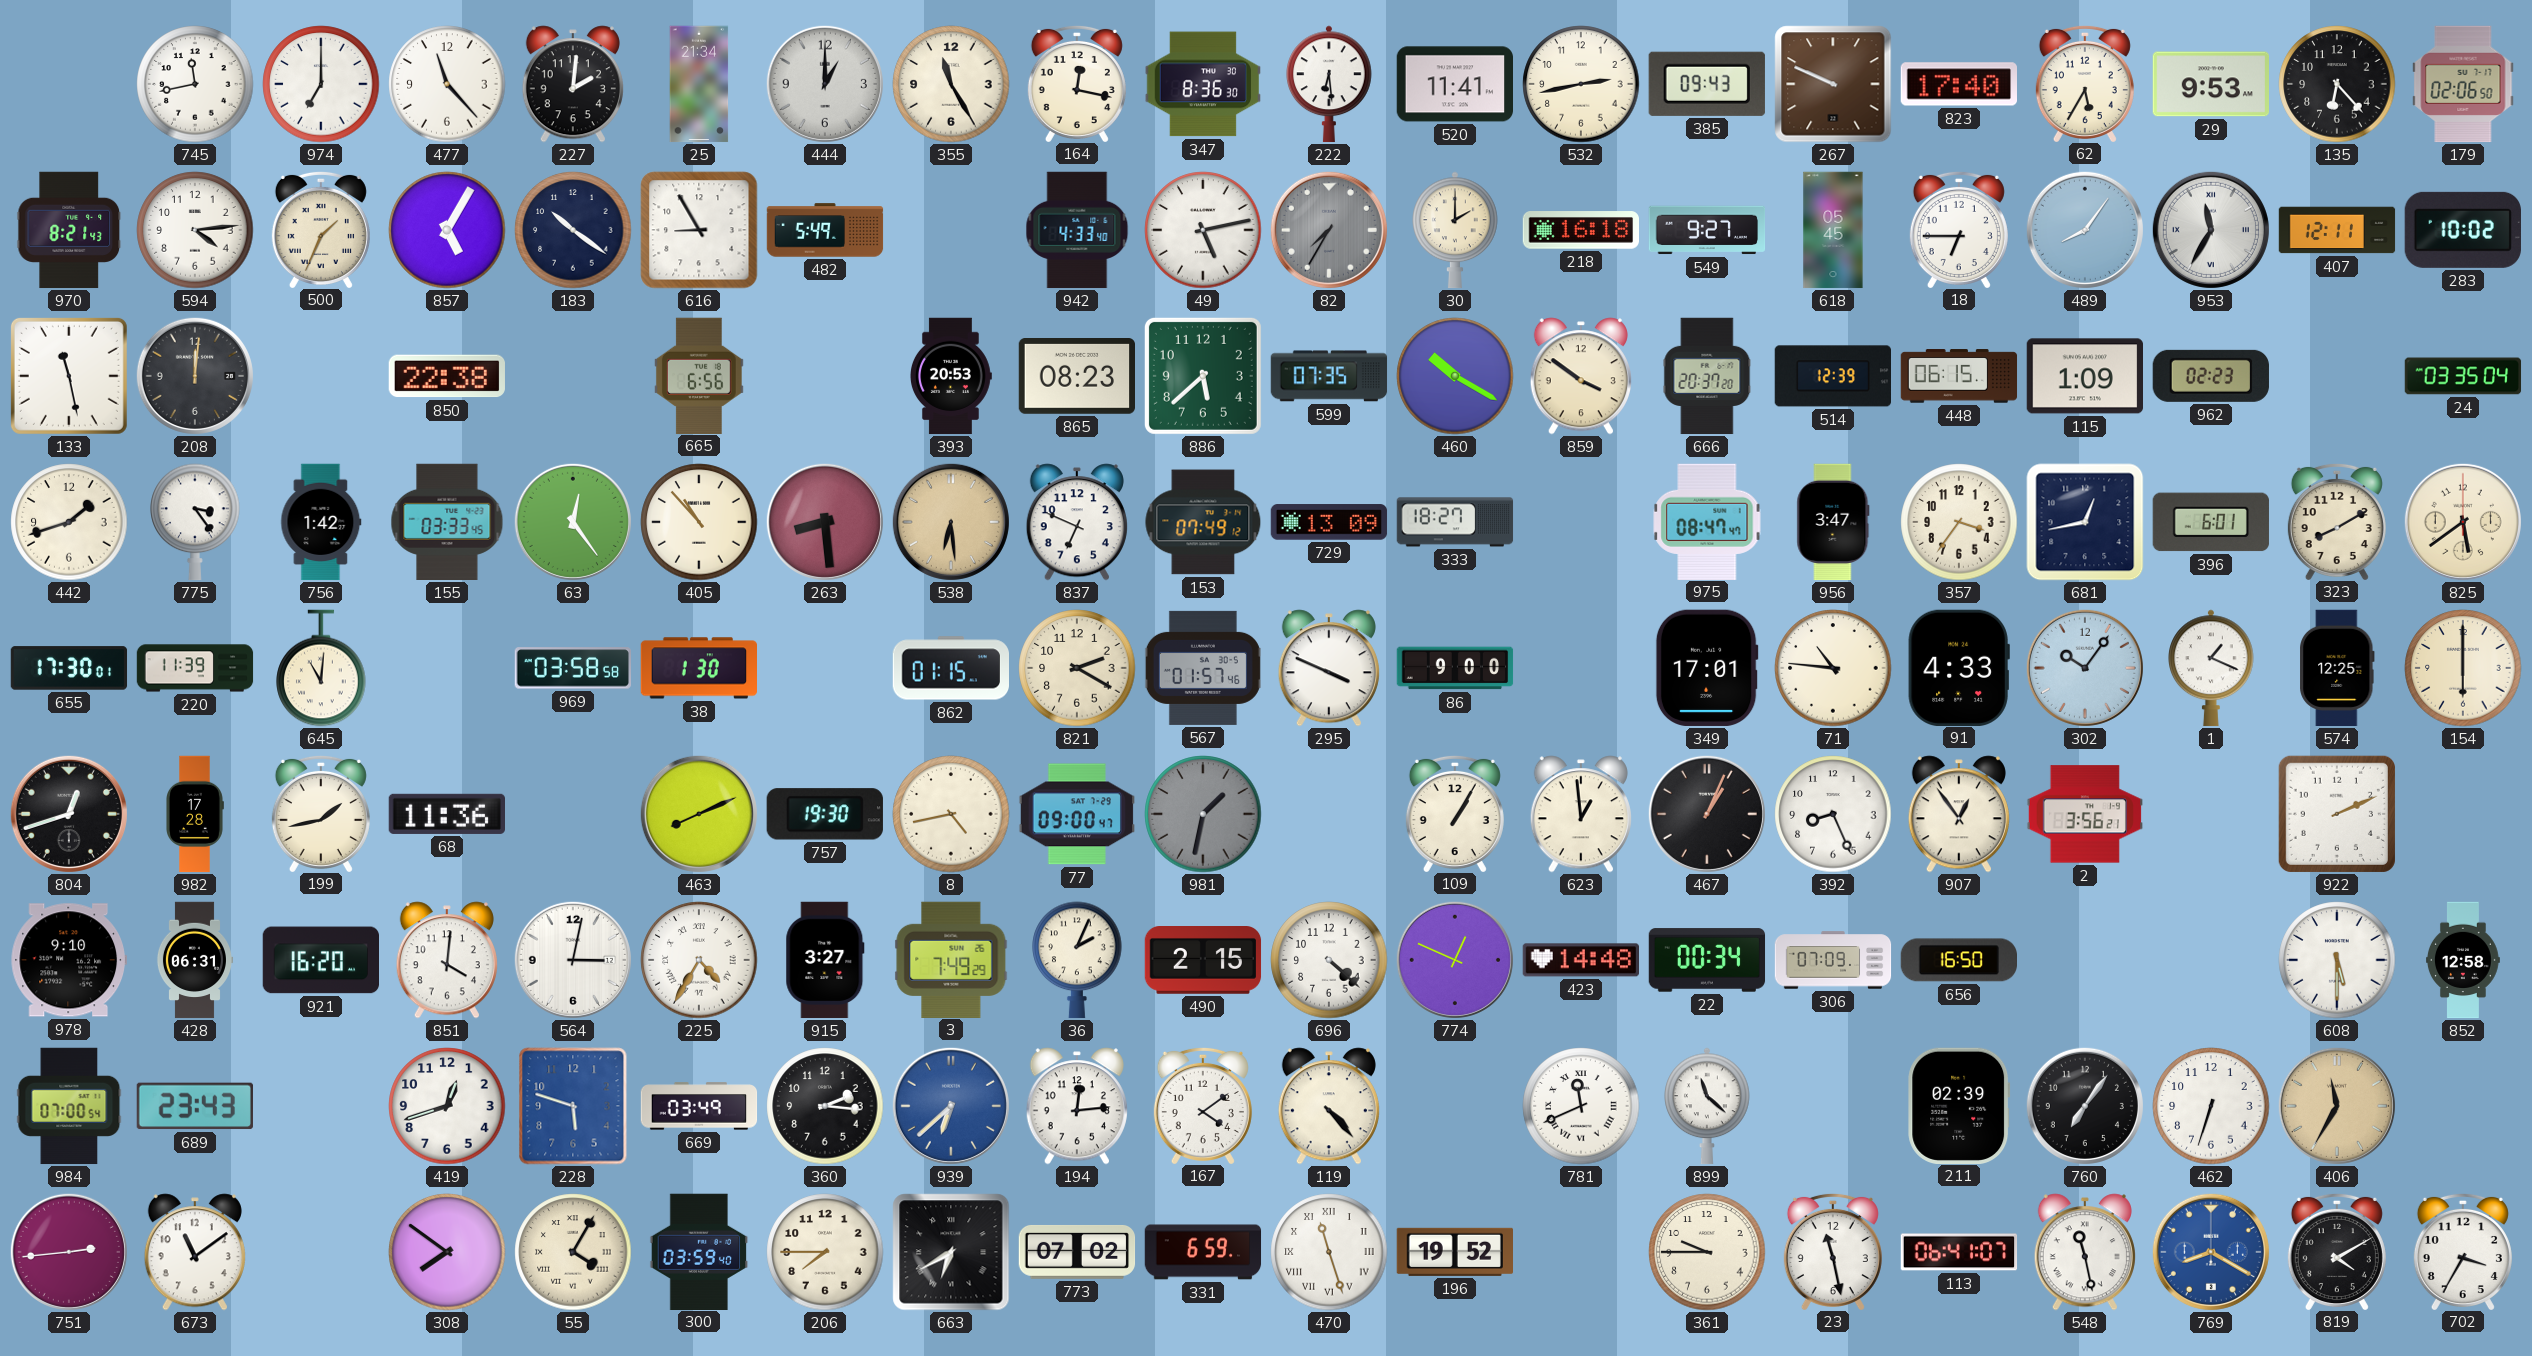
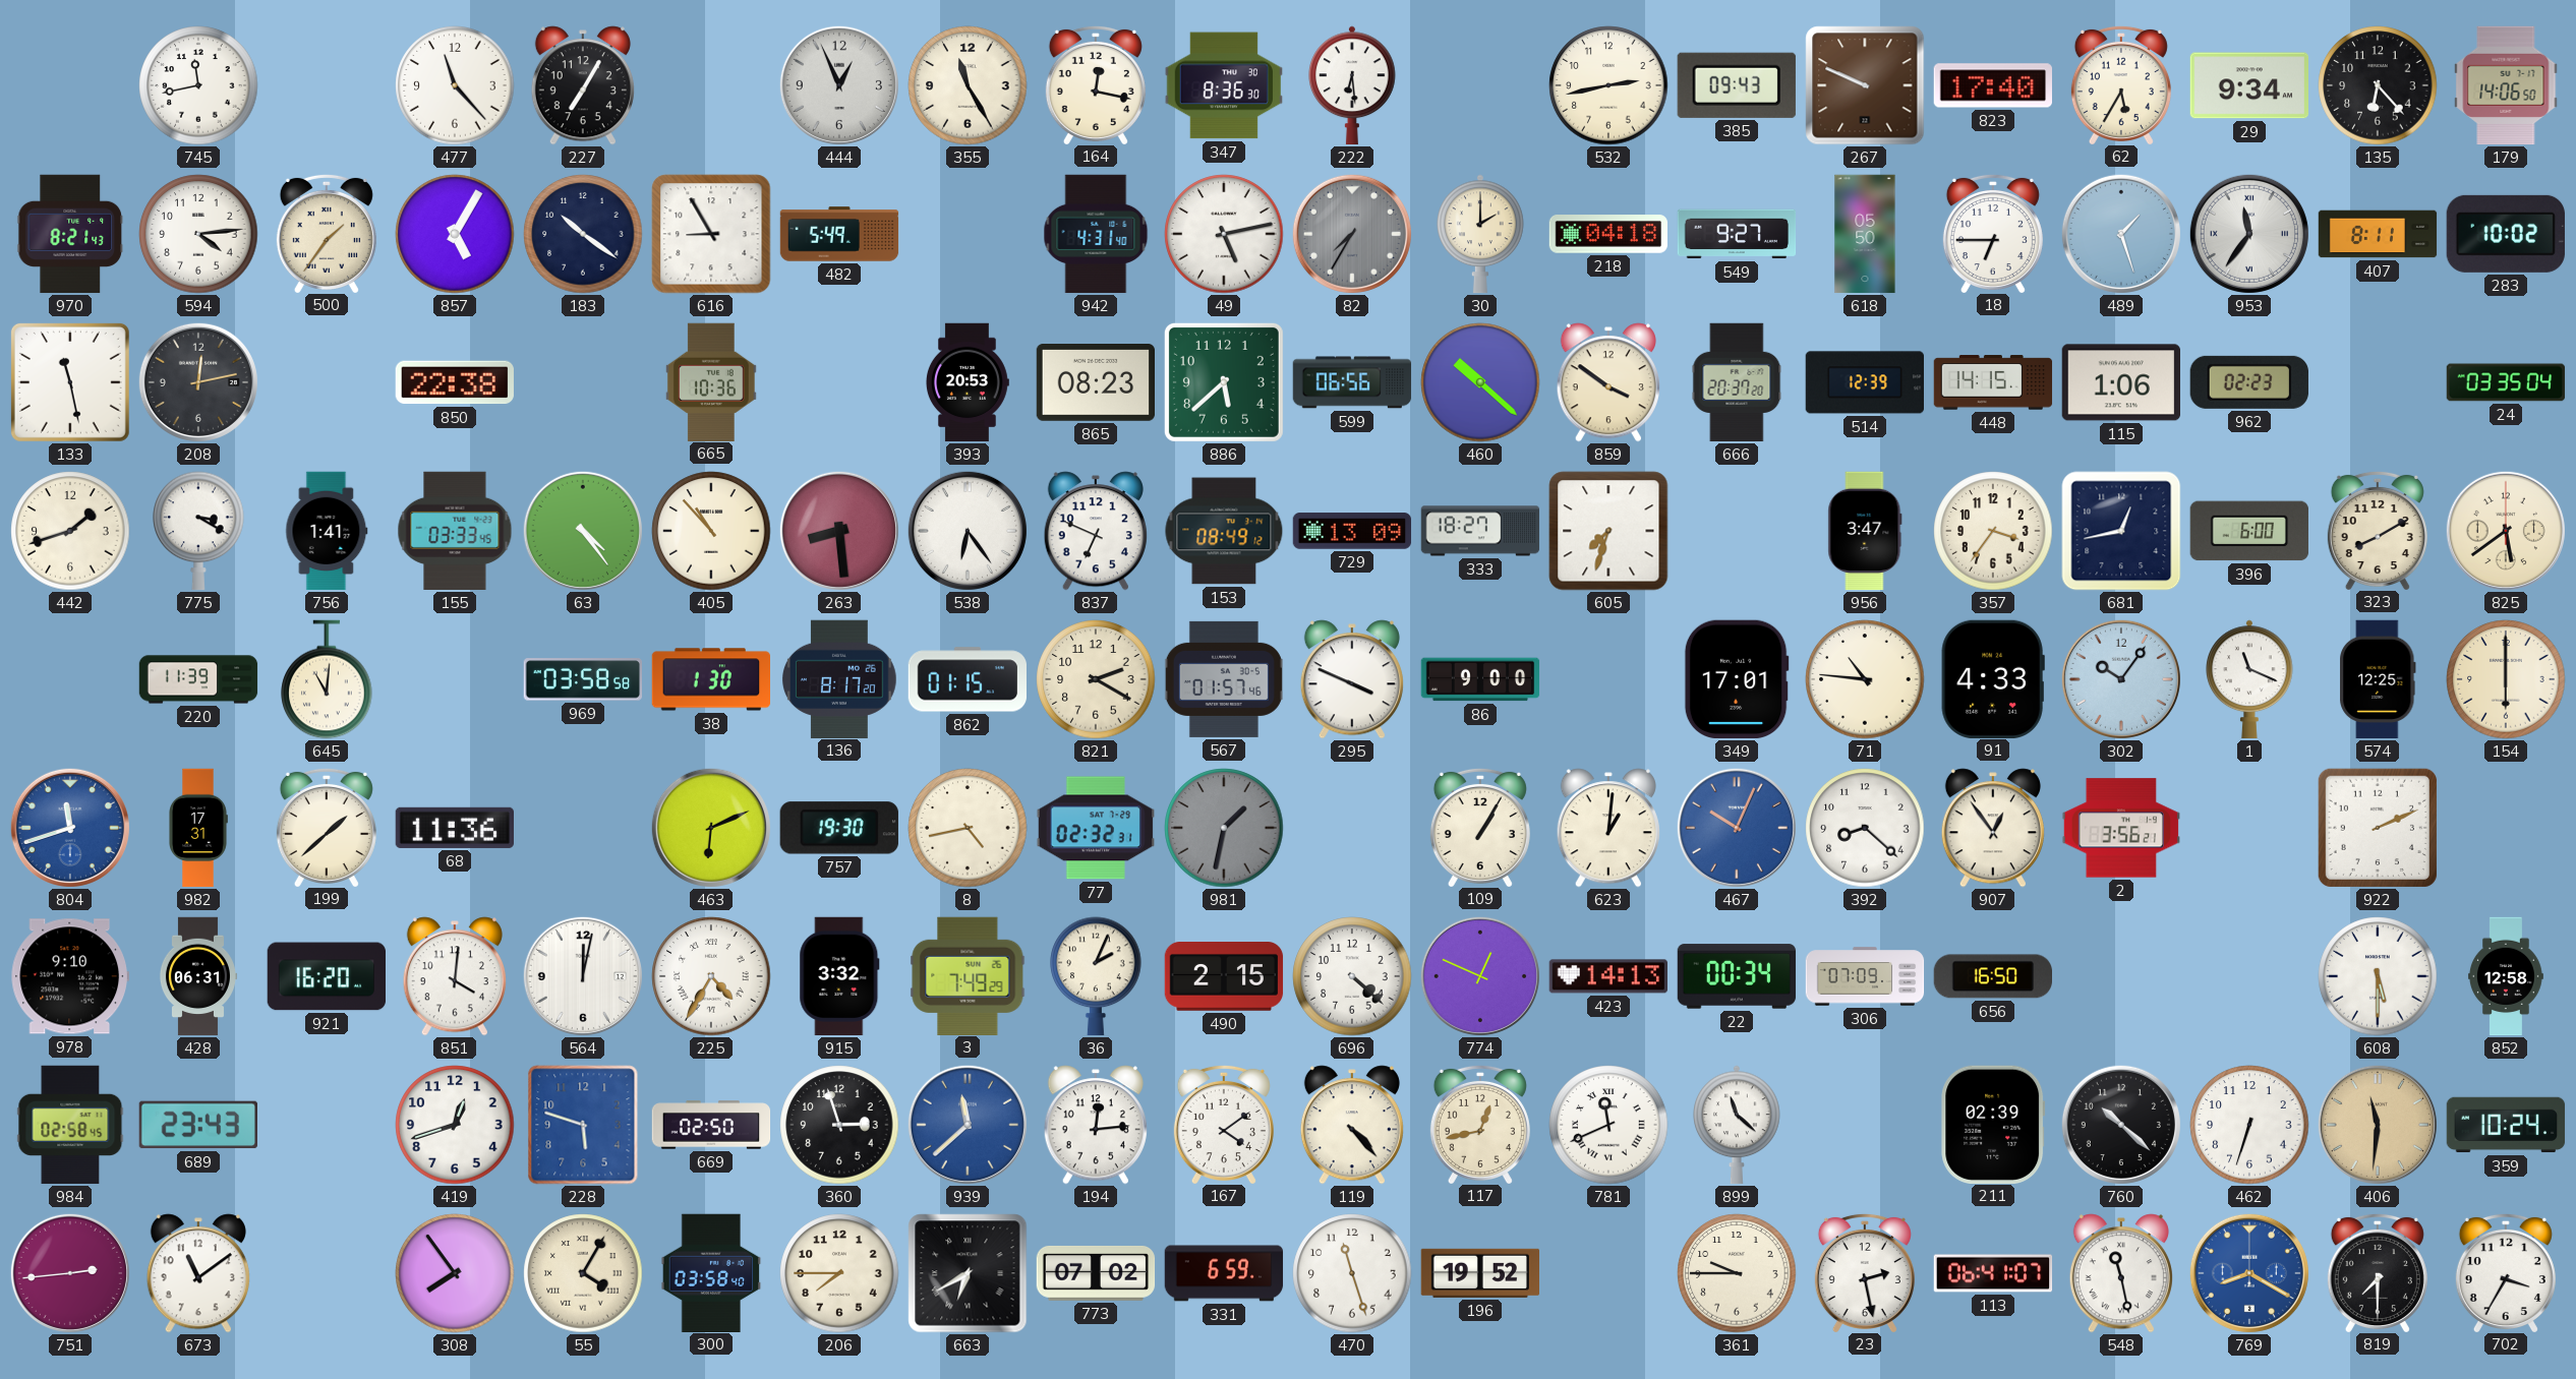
974: 7:00 -> none (321, 84)
227: 2:01 -> 7:05 (583, 85)
25: 21:34 -> none (699, 84)
444: 1:00 -> 12:56 (839, 85)
520: 11:41 -> none (1454, 84)
29: 9:53 -> 9:34 (2248, 85)
179: 02:06 -> 14:06 (2506, 85)
500: 1:34 -> 1:36 (327, 233)
942: 4:33 -> 4:31 (1096, 234)
218: 16:18 -> 04:18 (1608, 234)
618: 05:45 -> 05:50 (1865, 234)
489: 8:06 -> 1:27 (2121, 234)
953: 11:35 -> 11:36 (2249, 234)
407: 12:11 -> 8:11 (2378, 234)
208: 12:01 -> 12:13 (198, 382)
665: 6:56 -> 10:36 (711, 381)
599: 07:35 -> 06:56 (1352, 382)
460: 10:20 -> 10:22 (1480, 382)
448: 06:15 -> 14:15 (1993, 382)
115: 1:09 -> 1:06 (2120, 382)
775: 3:24 -> 3:20 (198, 531)
756: 1:42 -> 1:41 (327, 531)
63: 12:24 -> 4:24 (583, 531)
538: 6:29 -> 6:24 (968, 531)
538 dial: champagne -> white (968, 531)
153: 07:49 -> 08:49 (1224, 531)
605: none -> 7:33 (1608, 531)
975: 08:47 -> none (1707, 521)
396: 6:01 -> 6:00 (2249, 531)
655: 17:30 -> none (69, 668)
136: none -> 8:17 (840, 678)
1: 1:19 -> 11:19 (2250, 679)
804: 12:42 -> 11:42 (70, 828)
804 dial: black -> blue (70, 828)
982: 17:28 -> 17:31 (198, 828)
199: 1:43 -> 1:38 (327, 827)
463: 8:11 -> 6:11 (711, 828)
77: 09:00 -> 02:32 (1095, 828)
623: 12:59 -> 1:01 (1608, 828)
467: 1:04 -> 10:04 (1737, 828)
467 dial: black -> blue (1737, 828)
392: 8:26 -> 8:22 (1865, 828)
564: 3:02 -> 12:02 (583, 976)
915: 3:27 -> 3:32 (839, 976)
423: 14:48 -> 14:13 (1607, 976)
984: 07:00 -> 02:58 (70, 1125)
669: 03:49 -> 02:50 (711, 1125)
360: 2:16 -> 2:57 (839, 1125)
939: 6:38 -> 11:38 (968, 1125)
117: none -> 12:43 (1480, 1124)
760: 7:06 -> 10:22 (2121, 1125)
406: 11:35 -> 11:31 (2378, 1125)
359: none -> 10:24 (2506, 1125)
308: 7:51 -> 7:54 (455, 1273)
300: 03:59 -> 03:58 (711, 1272)
470 numerals: Roman -> Arabic (1352, 1273)
23: 11:28 -> 2:28 (1865, 1272)
819: 4:10 -> 7:30 (2378, 1272)
